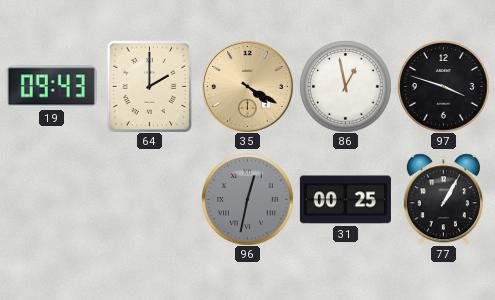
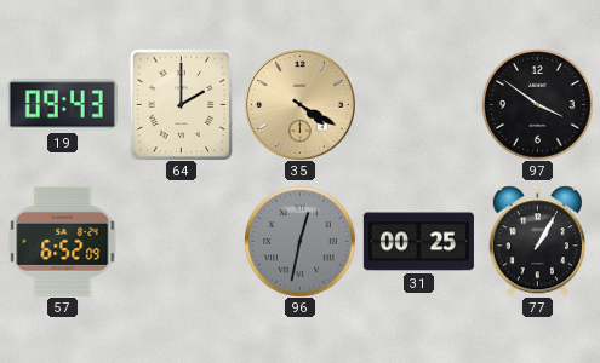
86: 12:58 -> none (345, 86)
97: 3:48 -> 3:51 (537, 104)
57: none -> 6:52 (63, 241)
